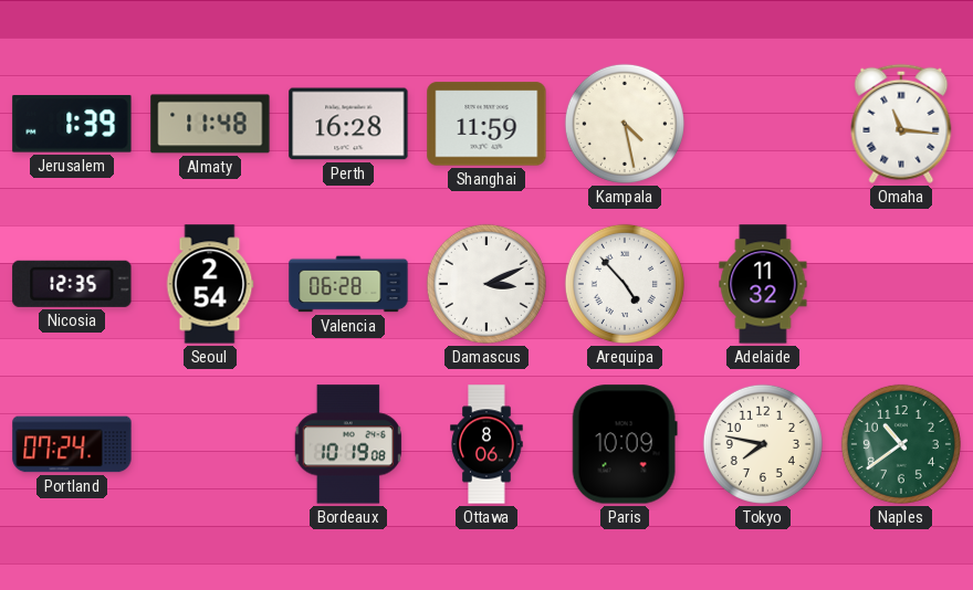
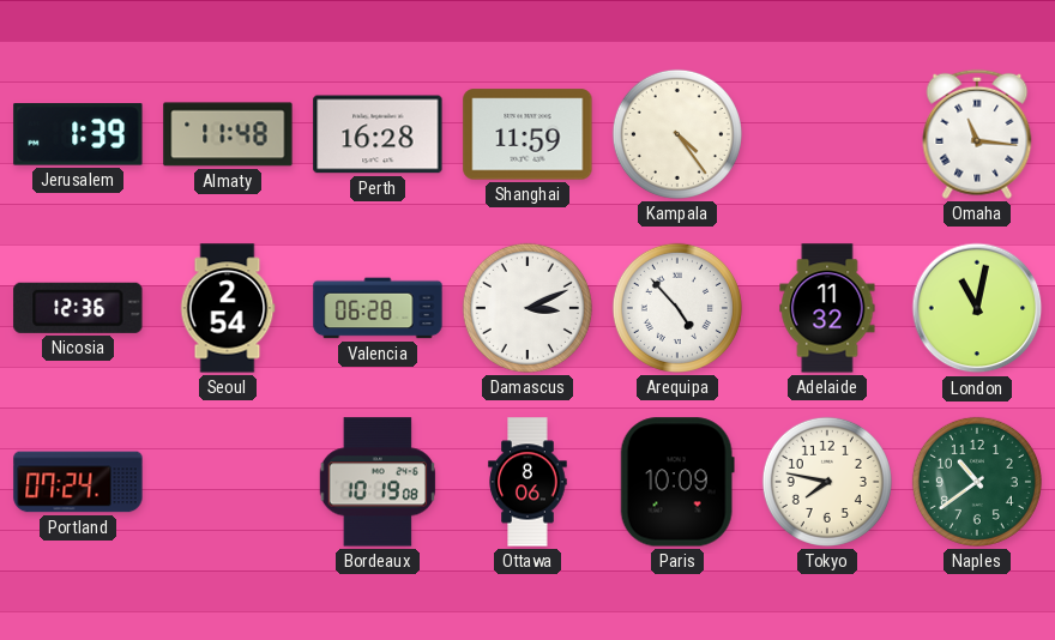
Kampala: 4:28 -> 4:24 (677, 134)
Nicosia: 12:35 -> 12:36 (78, 308)
London: none -> 11:02 (977, 308)
